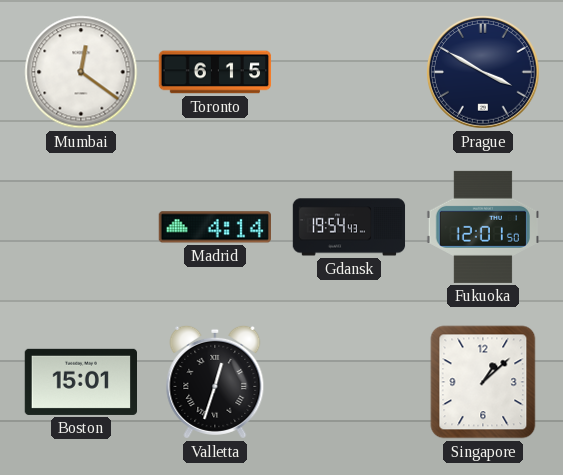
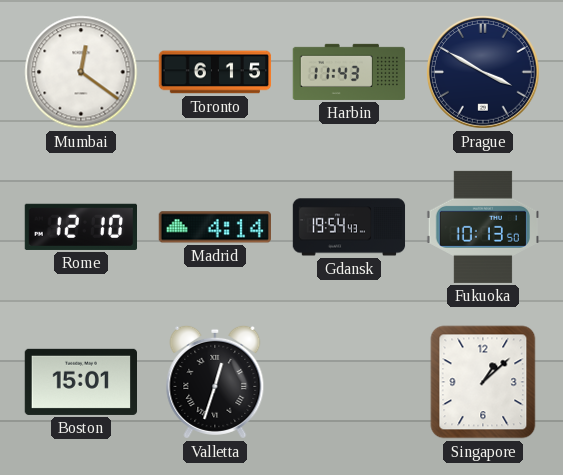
Harbin: none -> 11:43 (349, 72)
Rome: none -> 12:10 (80, 227)
Fukuoka: 12:01 -> 10:13 (483, 227)
